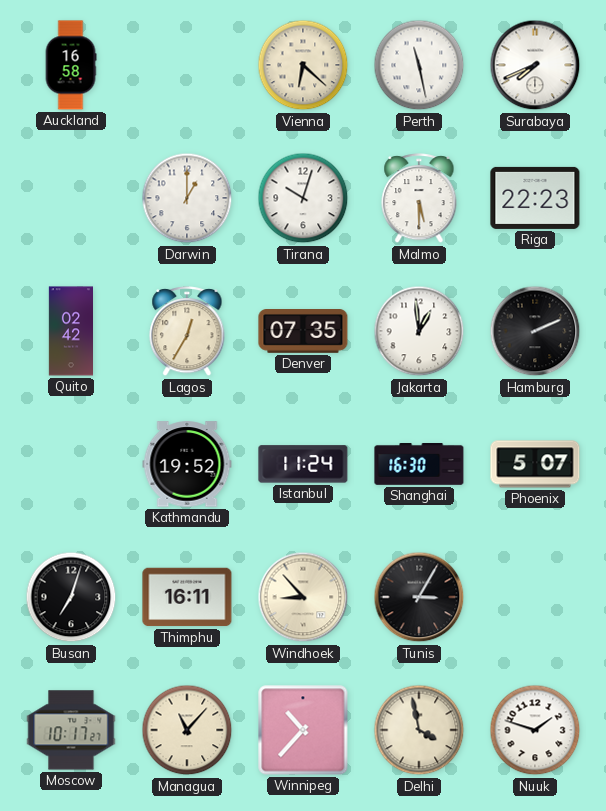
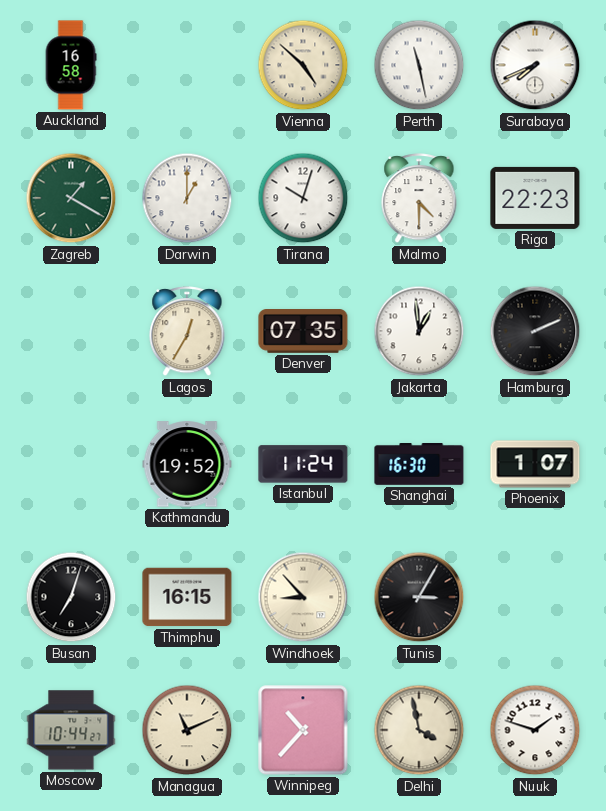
Vienna: 6:22 -> 4:52 (303, 65)
Zagreb: none -> 1:20 (71, 198)
Malmo: 5:30 -> 4:30 (419, 199)
Quito: 02:42 -> none (70, 331)
Phoenix: 5:07 -> 1:07 (535, 464)
Thimphu: 16:11 -> 16:15 (187, 597)
Moscow: 10:17 -> 10:44 (71, 730)
Managua: 11:07 -> 11:11 (187, 730)
